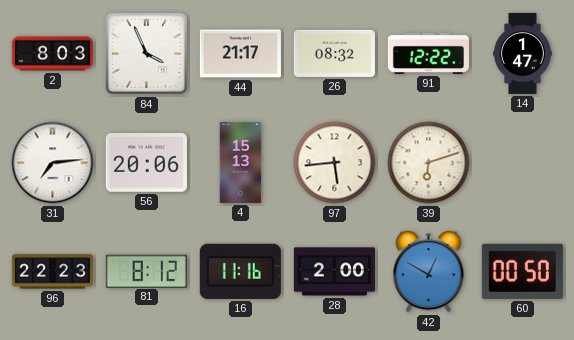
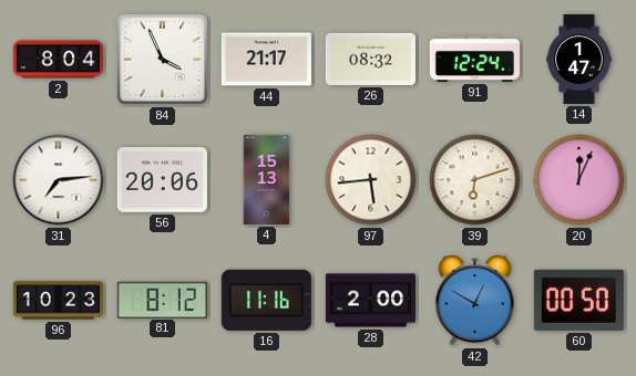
2: 8:03 -> 8:04 (58, 60)
91: 12:22 -> 12:24 (474, 59)
20: none -> 12:04 (579, 180)
96: 22:23 -> 10:23 (58, 301)
